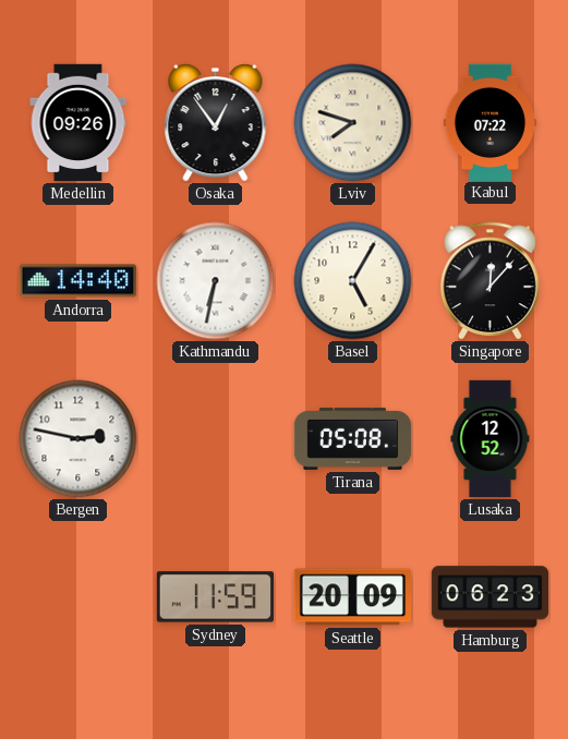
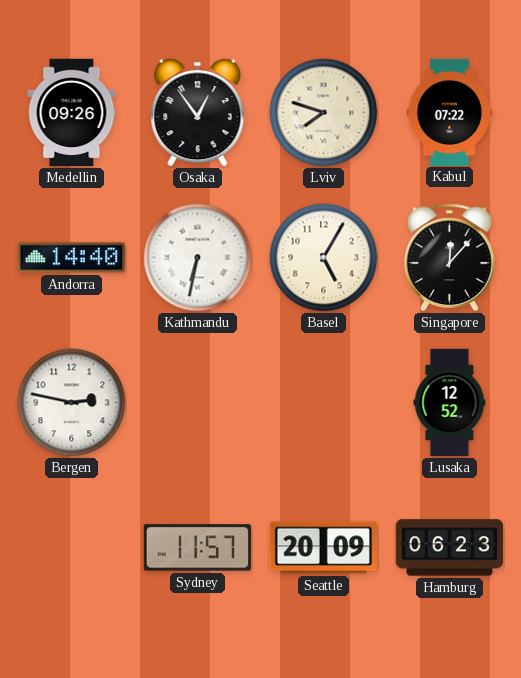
Tirana: 05:08 -> none (353, 438)
Sydney: 11:59 -> 11:57 (197, 548)
